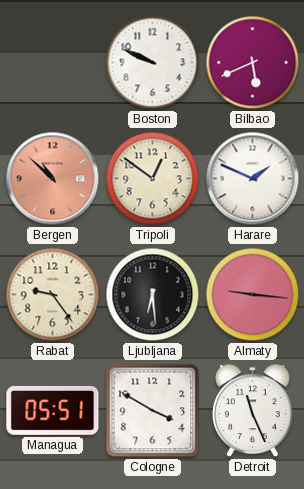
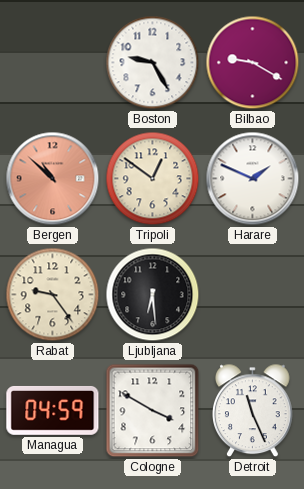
Boston: 9:49 -> 9:25 (153, 63)
Bilbao: 5:41 -> 9:20 (253, 63)
Almaty: 9:16 -> none (253, 295)
Managua: 05:51 -> 04:59 (53, 410)
